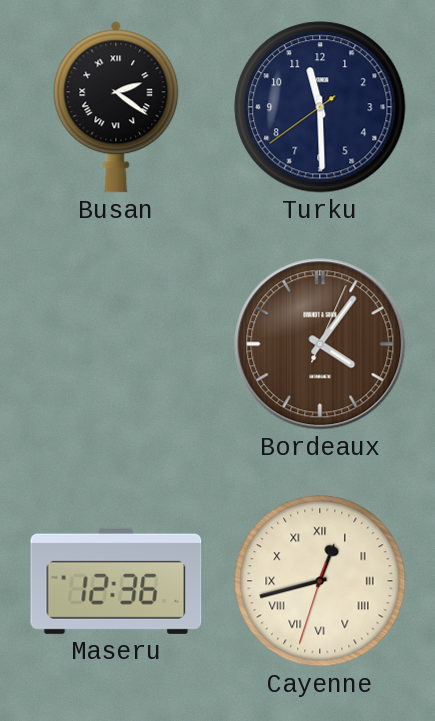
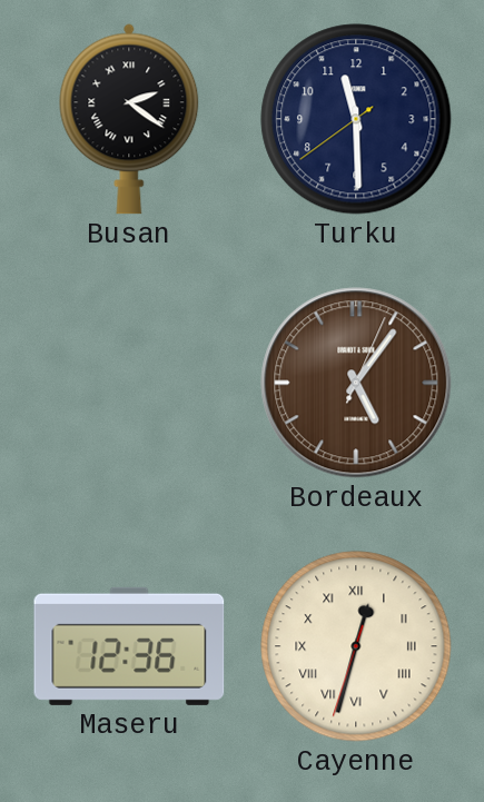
Bordeaux: 4:06 -> 5:06 (356, 383)
Cayenne: 12:42 -> 12:32 (356, 646)
